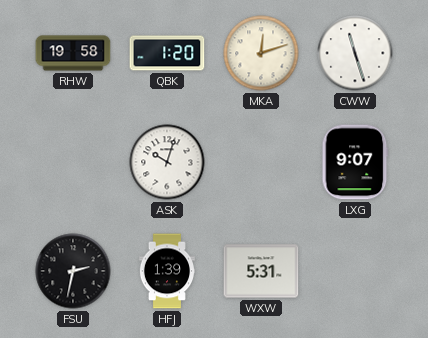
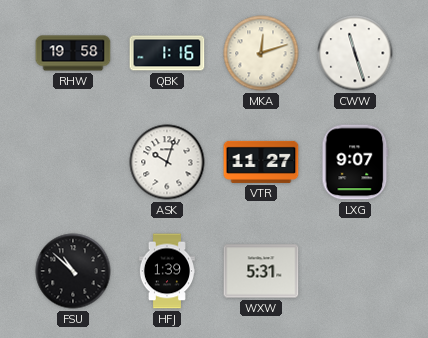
QBK: 1:20 -> 1:16 (167, 53)
VTR: none -> 11:27 (261, 162)
FSU: 2:32 -> 10:52 (73, 271)
